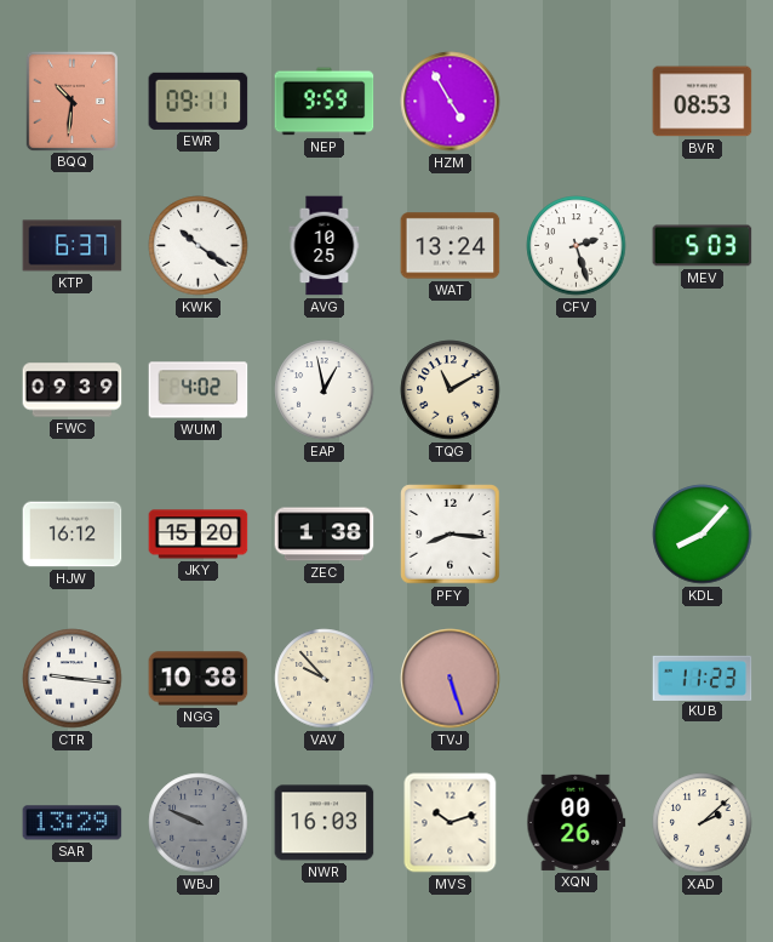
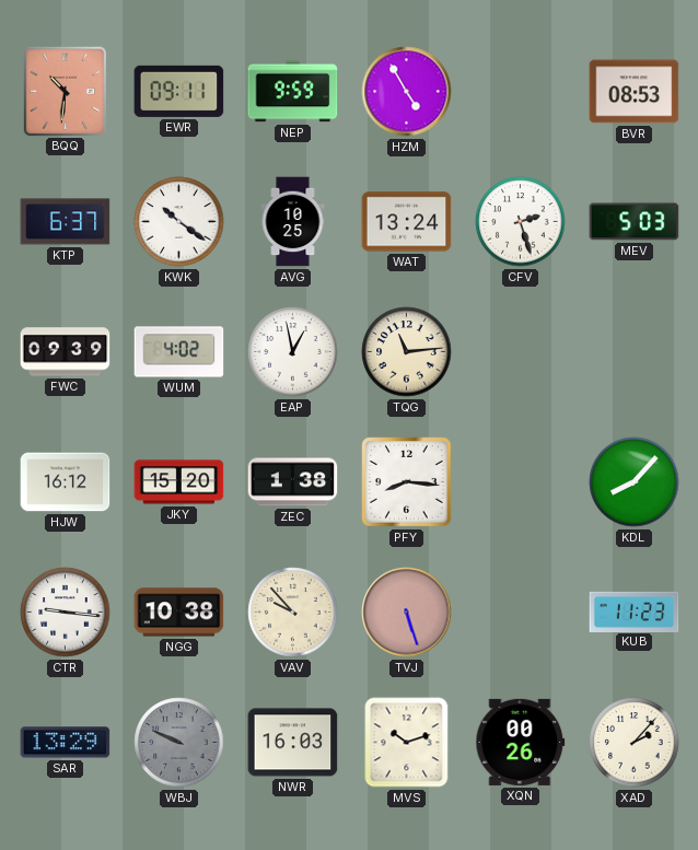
TQG: 11:10 -> 11:14 (407, 352)
XAD: 2:08 -> 2:07 (635, 743)
